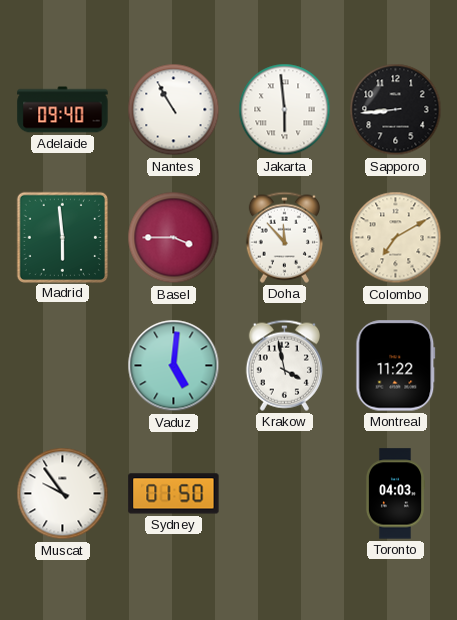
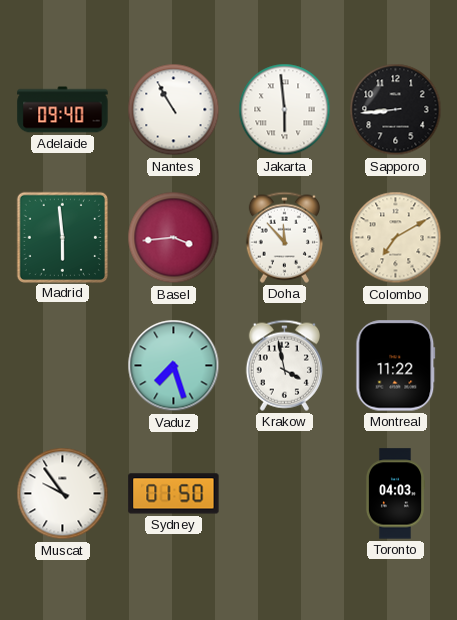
Basel: 3:45 -> 3:44 (174, 238)
Vaduz: 5:01 -> 7:27 (174, 366)
